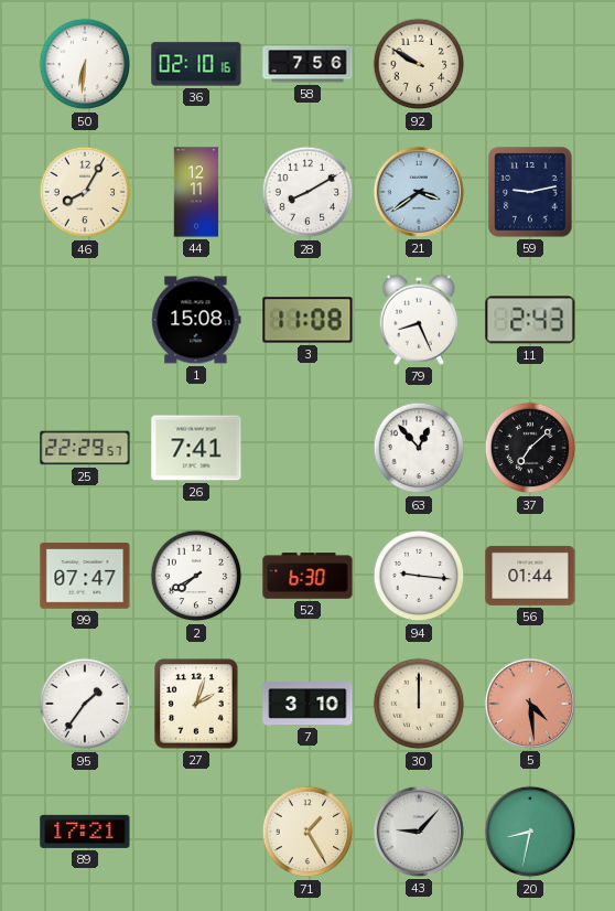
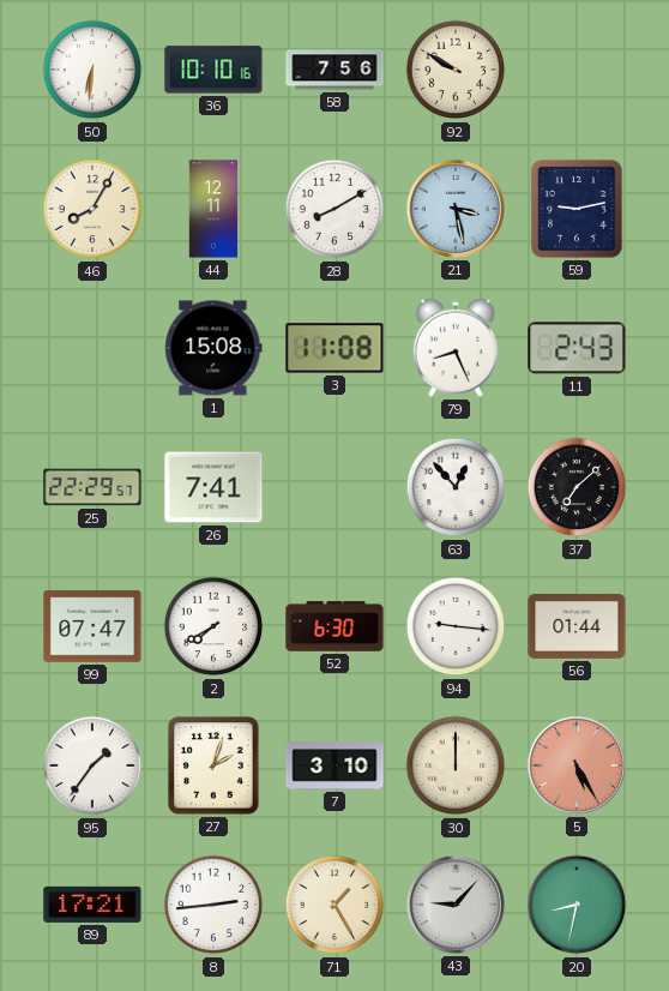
36: 02:10 -> 10:10 (213, 70)
21: 3:39 -> 3:28 (456, 209)
5: 4:29 -> 5:25 (577, 765)
8: none -> 2:44 (213, 905)
